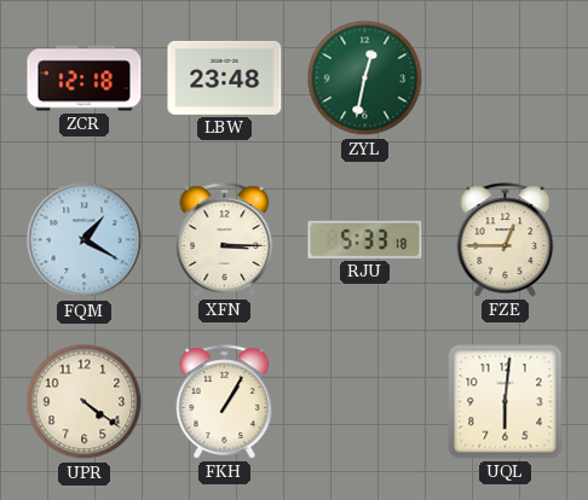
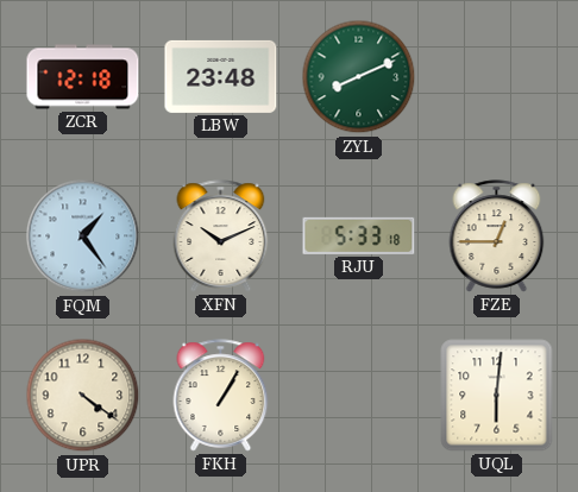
ZYL: 12:32 -> 8:11 (359, 77)
FQM: 1:20 -> 1:24 (83, 236)
XFN: 3:15 -> 10:11 (221, 236)
